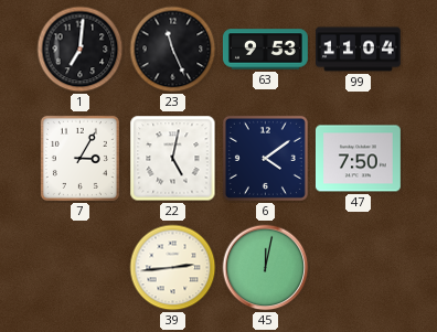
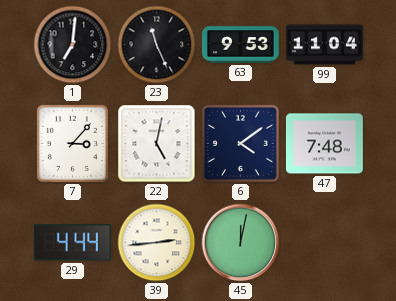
7: 3:05 -> 3:07 (72, 143)
47: 7:50 -> 7:48 (325, 144)
29: none -> 4:44 (72, 243)
